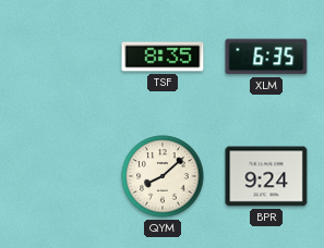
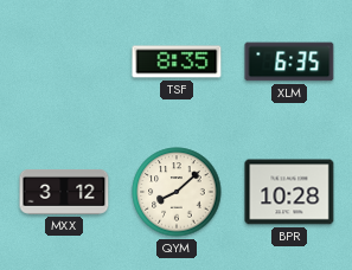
MXX: none -> 3:12 (64, 192)
BPR: 9:24 -> 10:28 (289, 192)
